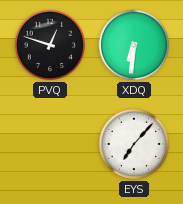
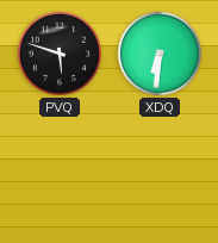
PVQ: 12:48 -> 5:48 (60, 54)
EYS: 7:07 -> none (134, 144)
